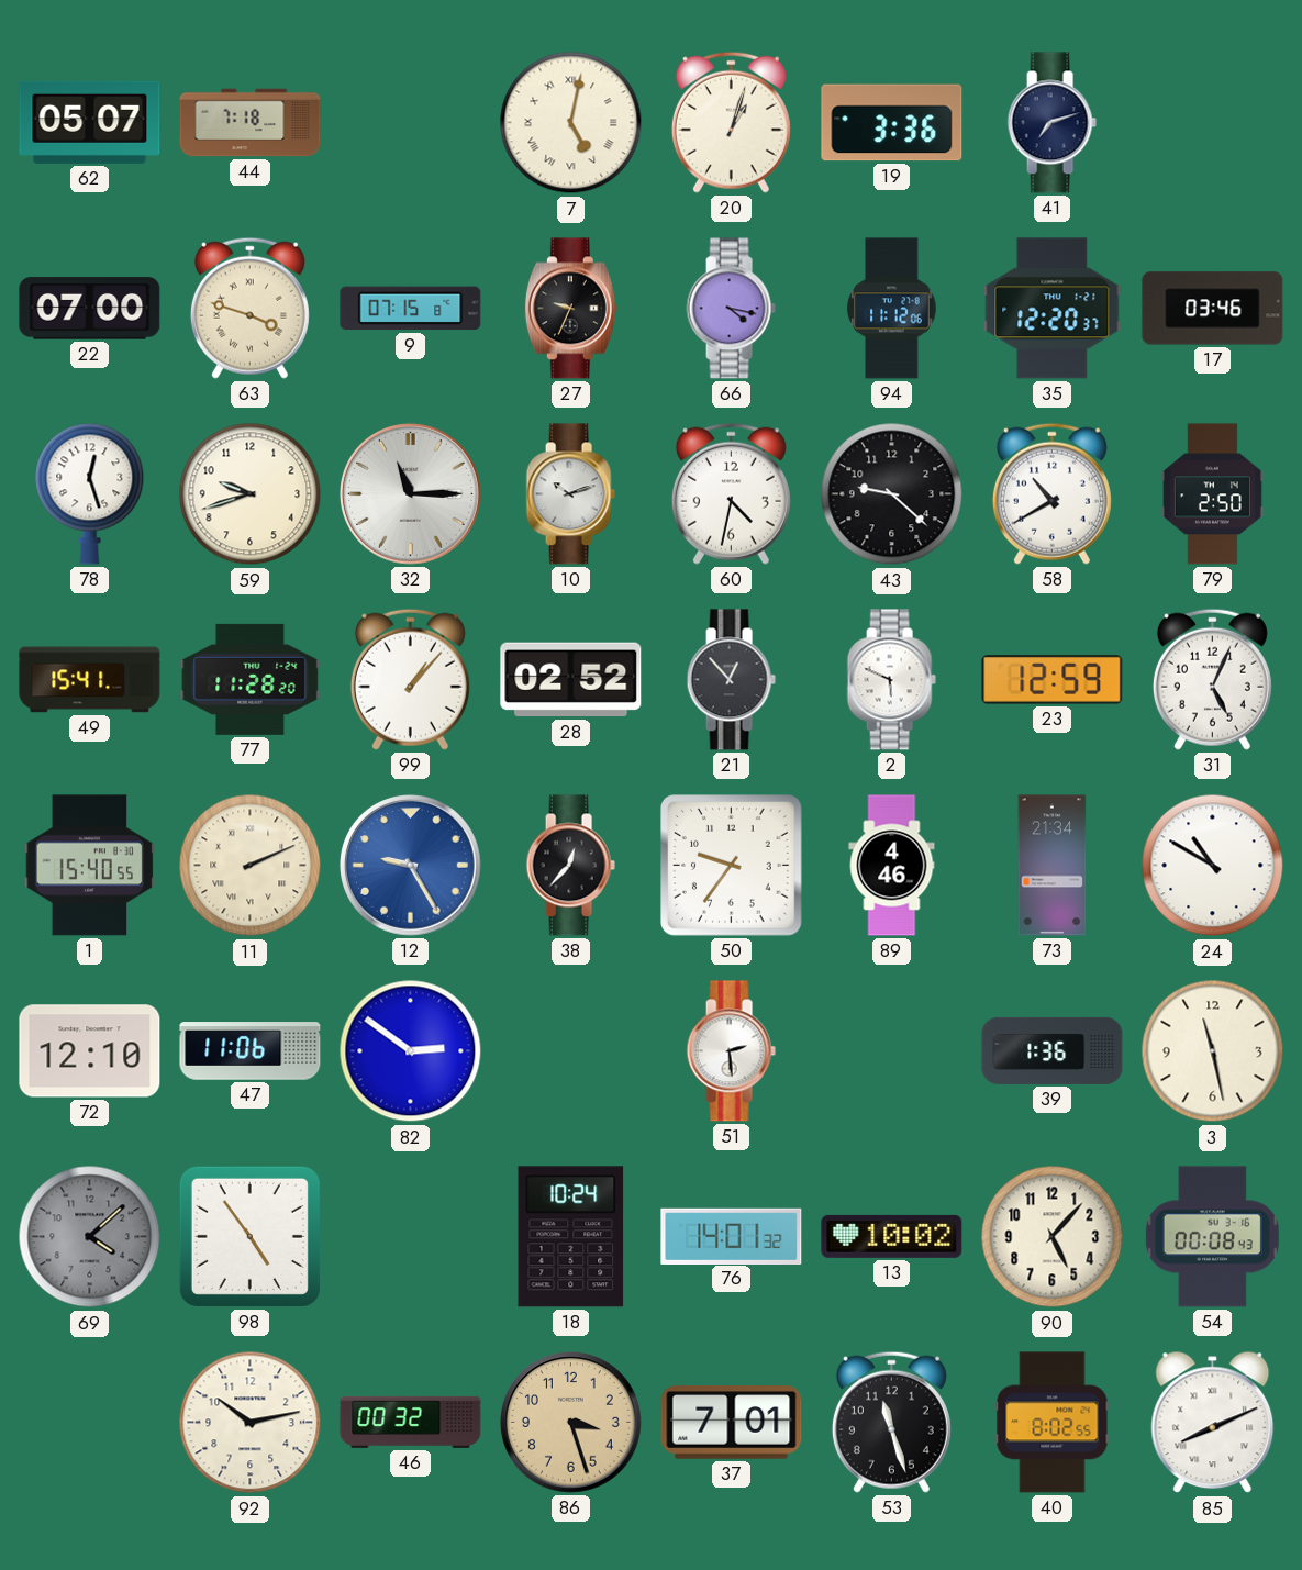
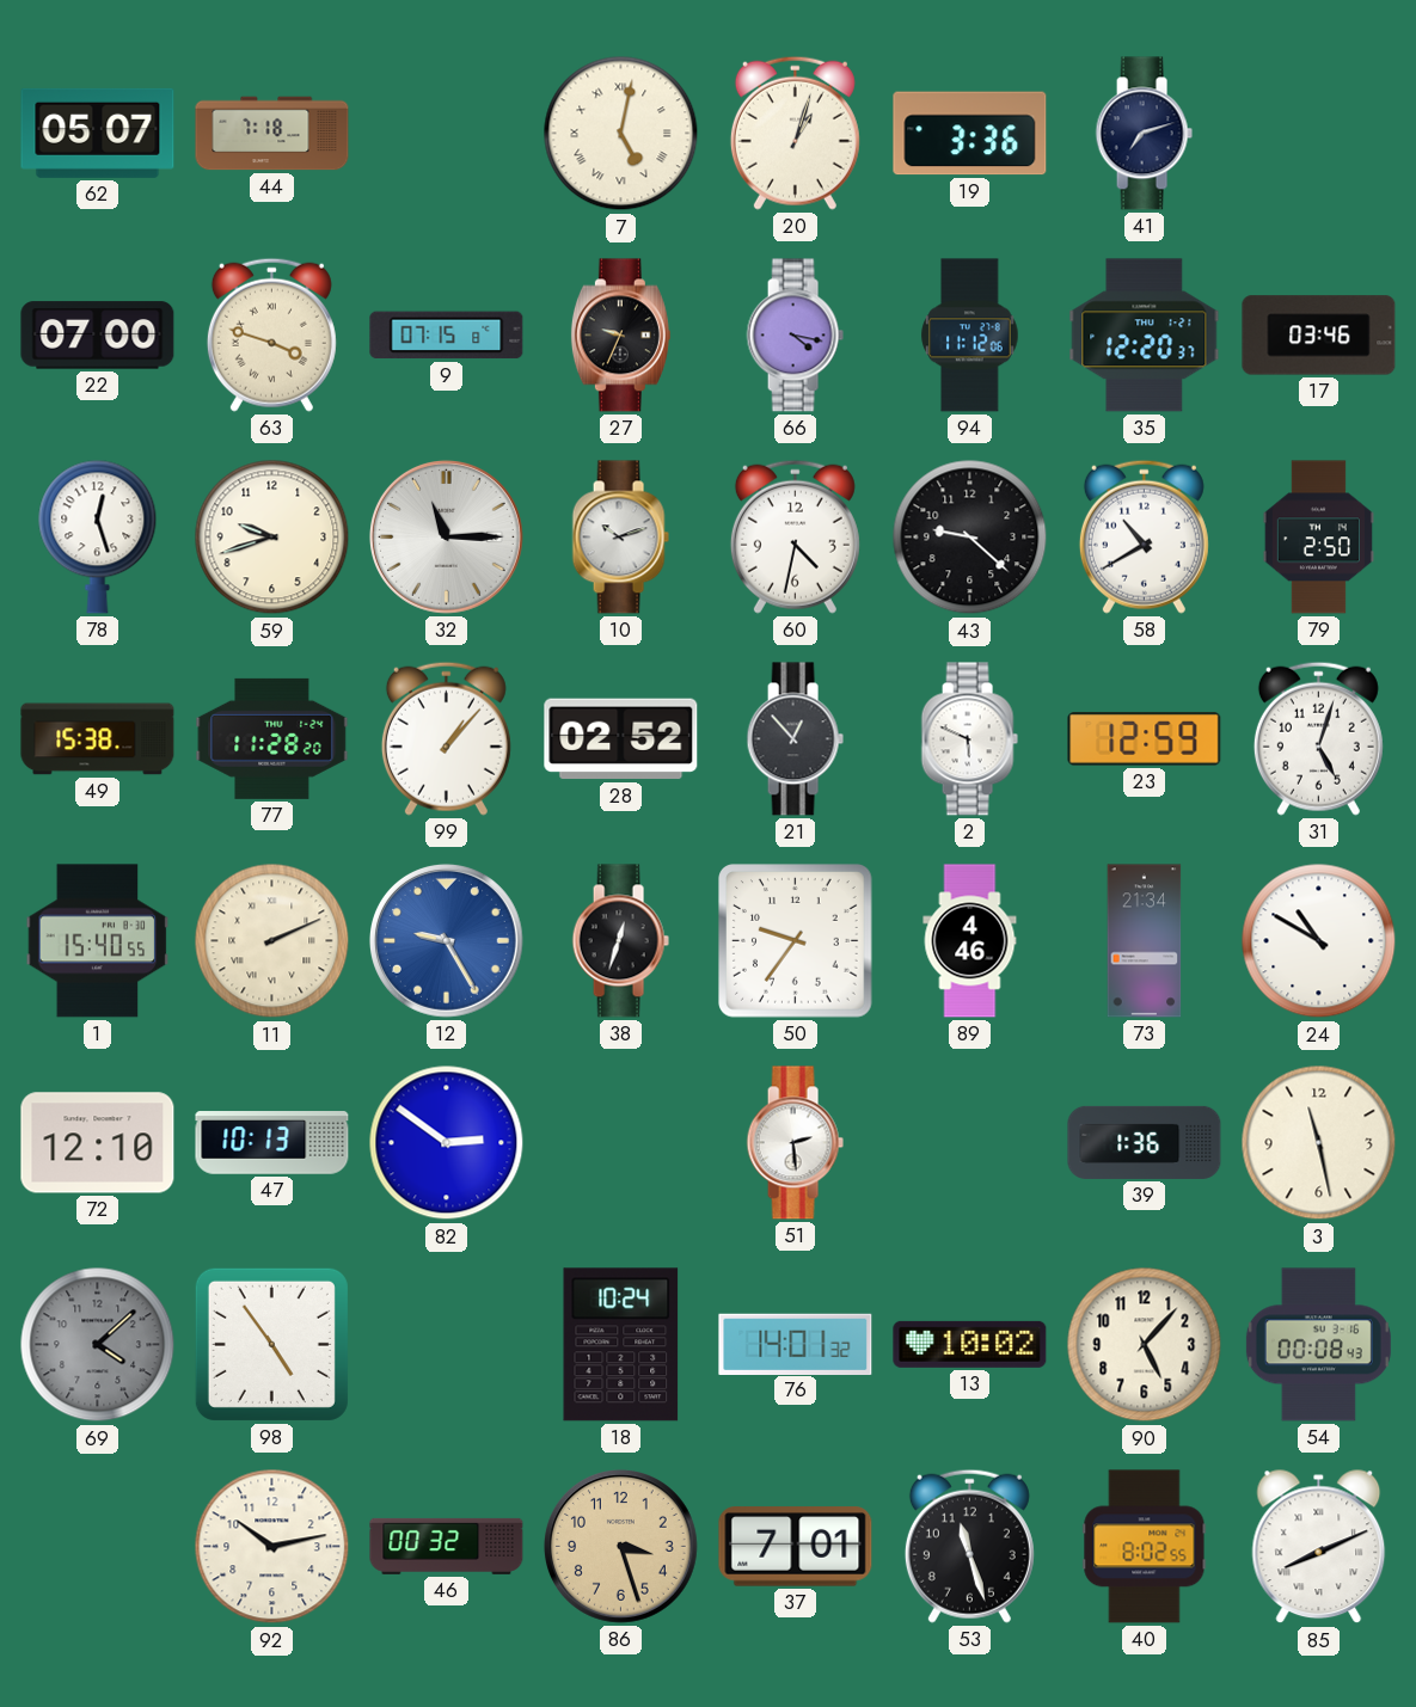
49: 15:41 -> 15:38 (98, 739)
31: 5:04 -> 5:03 (1318, 738)
38: 12:37 -> 12:33 (620, 941)
47: 11:06 -> 10:13 (272, 1143)
